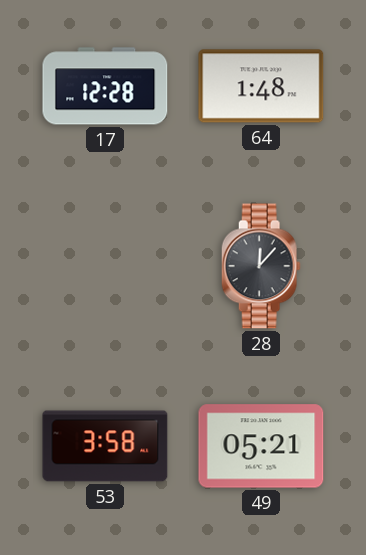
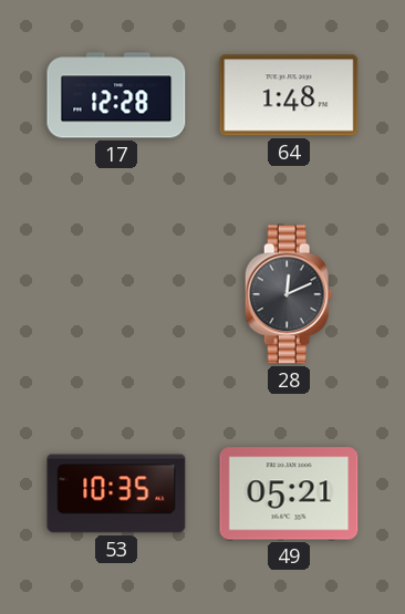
28: 12:07 -> 12:11 (289, 294)
53: 3:58 -> 10:35 (116, 493)
